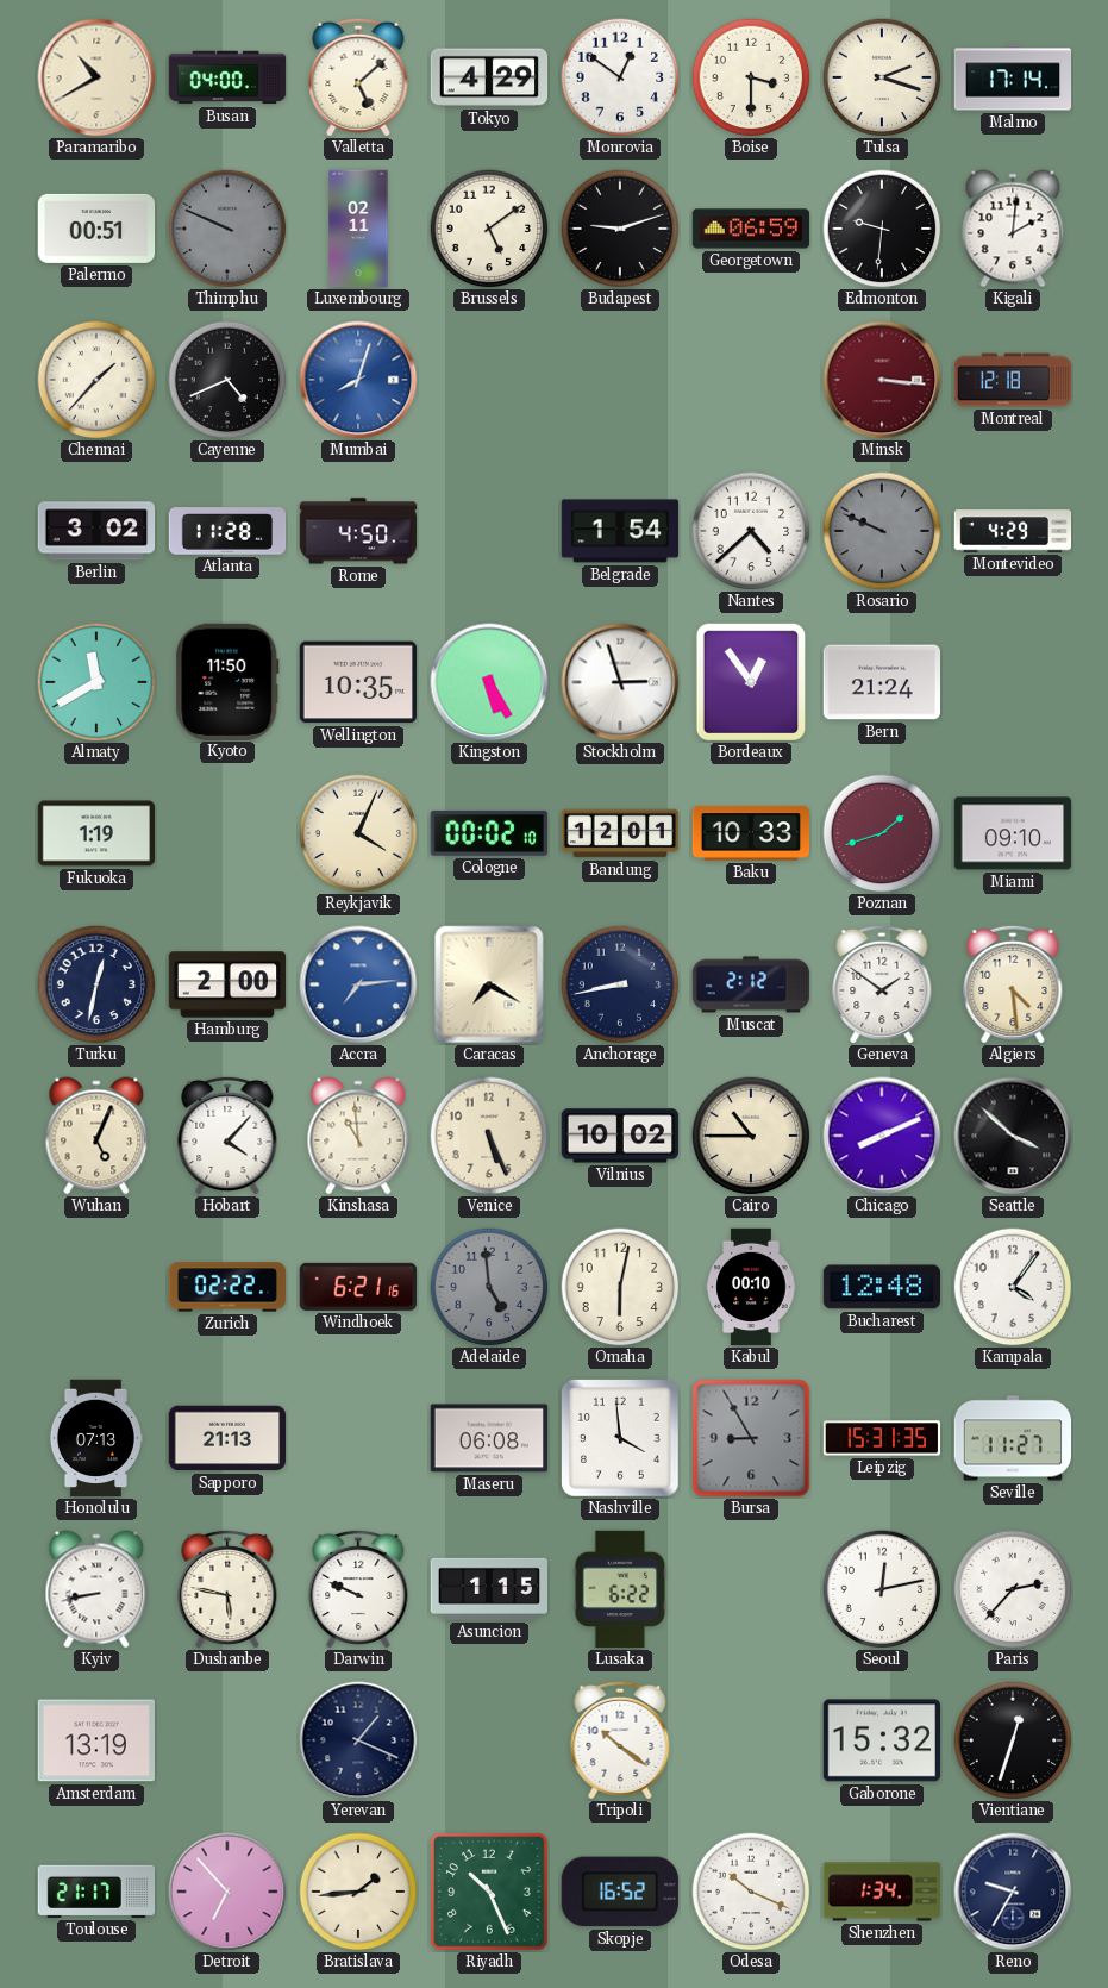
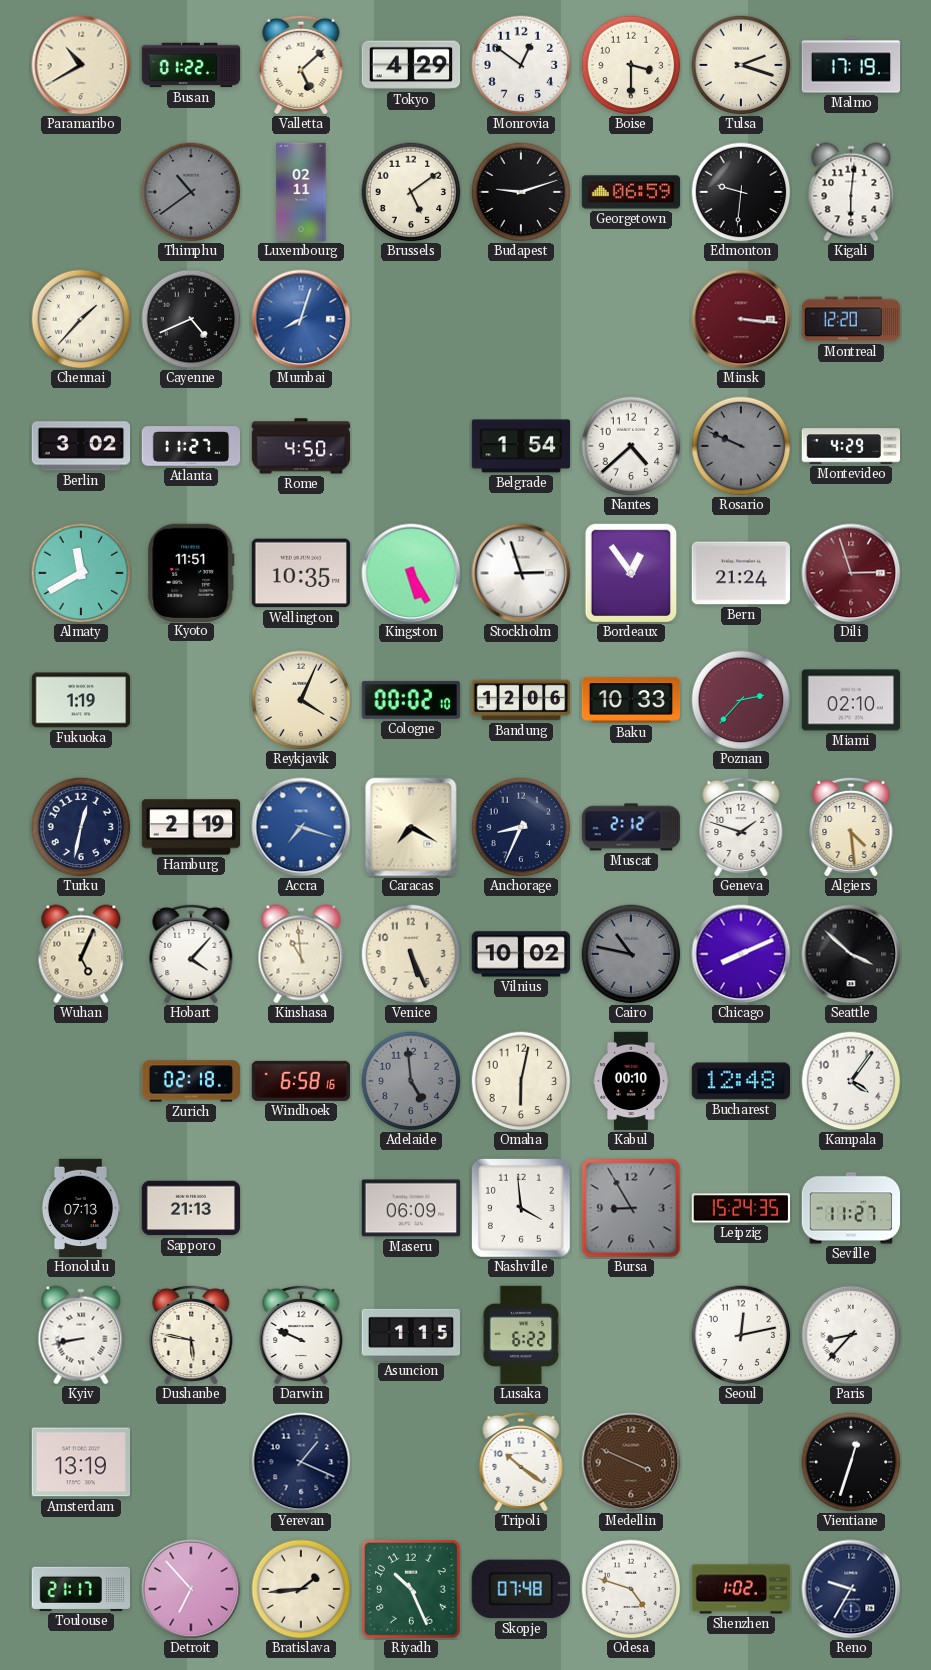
Busan: 04:00 -> 01:22 (191, 65)
Malmo: 17:14 -> 17:19 (851, 65)
Palermo: 00:51 -> none (96, 229)
Thimphu: 9:49 -> 10:39 (191, 192)
Kigali: 2:01 -> 6:01 (851, 192)
Montreal: 12:18 -> 12:20 (851, 319)
Atlanta: 11:28 -> 11:27 (191, 446)
Kyoto: 11:50 -> 11:51 (191, 572)
Dili: none -> 2:57 (851, 573)
Bandung: 12:01 -> 12:06 (521, 700)
Poznan: 1:42 -> 2:37 (741, 700)
Miami: 09:10 -> 02:10 (851, 700)
Hamburg: 2:00 -> 2:19 (191, 827)
Accra: 7:14 -> 7:18 (301, 827)
Anchorage: 8:43 -> 8:34 (521, 827)
Geneva: 1:51 -> 1:48 (741, 826)
Cairo: 10:45 -> 10:47 (631, 954)
Cairo dial: cream -> grey (631, 954)
Zurich: 02:22 -> 02:18 (191, 1081)
Windhoek: 6:21 -> 6:58 (300, 1081)
Maseru: 06:08 -> 06:09 (411, 1208)
Leipzig: 15:31 -> 15:24 (741, 1208)
Paris: 2:37 -> 8:37 (851, 1335)
Medellin: none -> 3:49 (631, 1462)
Gaborone: 15:32 -> none (881, 1740)
Skopje: 16:52 -> 07:48 (521, 1589)
Odesa: 10:19 -> 4:48 (631, 1589)
Shenzhen: 1:34 -> 1:02 (741, 1589)
